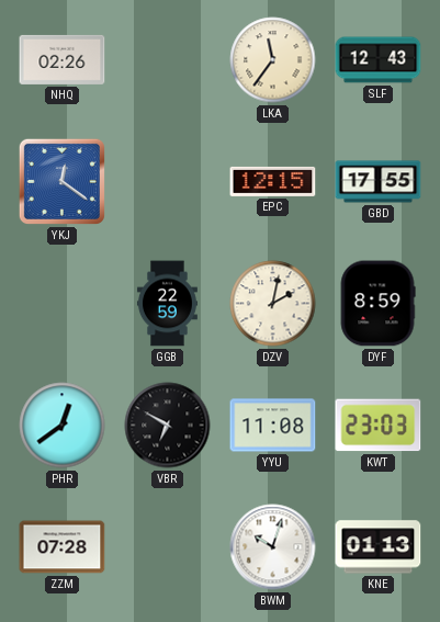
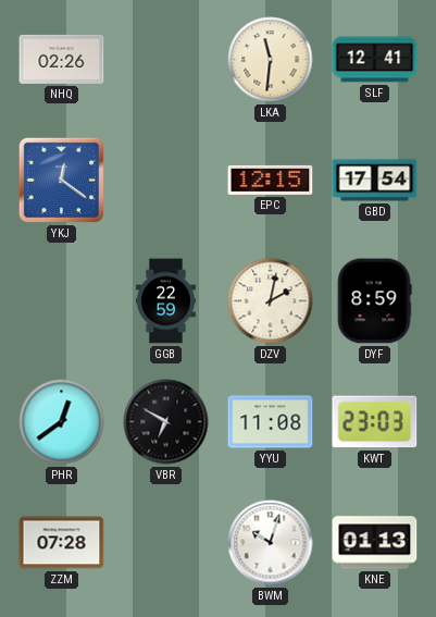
LKA: 11:36 -> 11:31 (271, 60)
SLF: 12:43 -> 12:41 (375, 60)
GBD: 17:55 -> 17:54 (375, 181)
